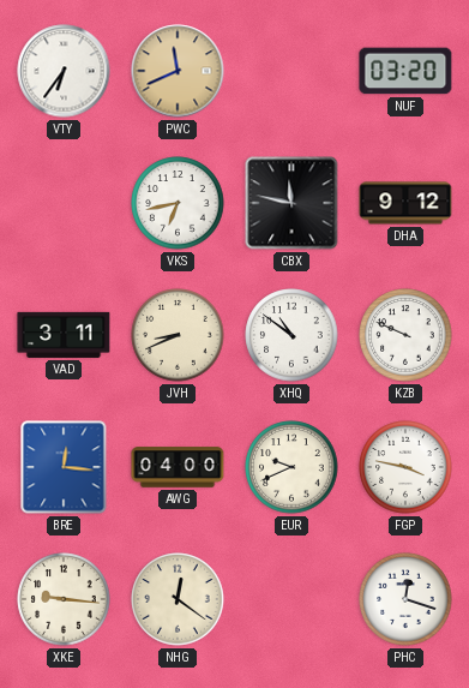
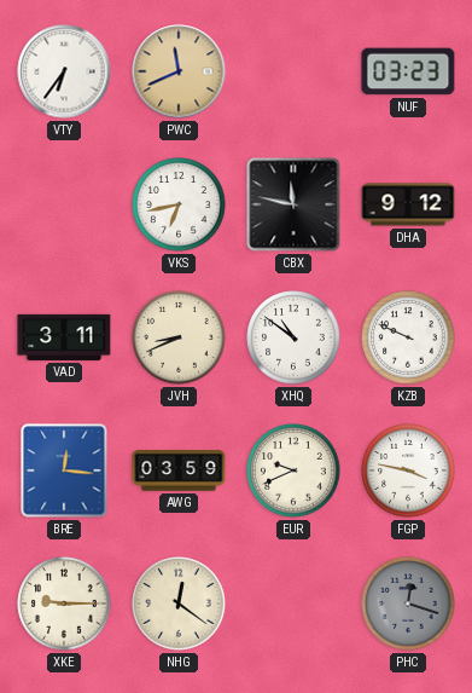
NUF: 03:20 -> 03:23 (408, 71)
AWG: 04:00 -> 03:59 (179, 470)
XKE: 9:16 -> 9:15 (64, 604)
PHC dial: white -> grey (408, 604)
